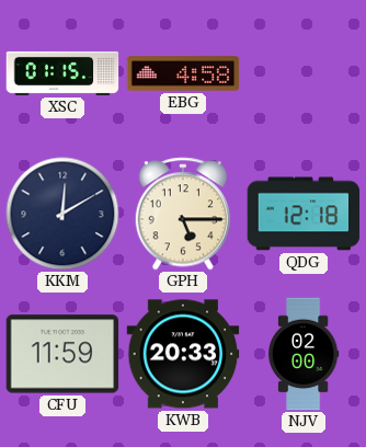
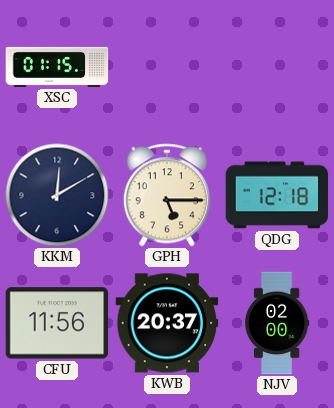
EBG: 4:58 -> none (183, 73)
CFU: 11:59 -> 11:56 (57, 323)
KWB: 20:33 -> 20:37 (167, 323)
